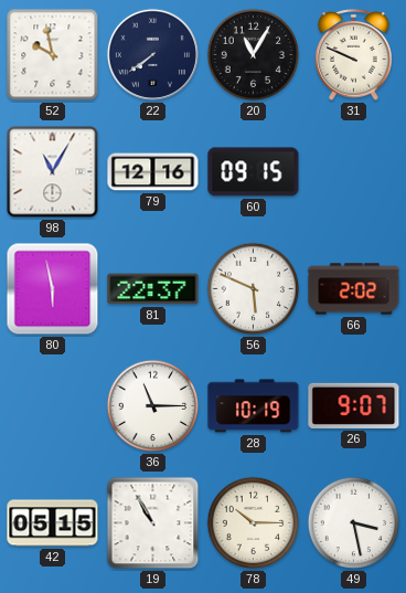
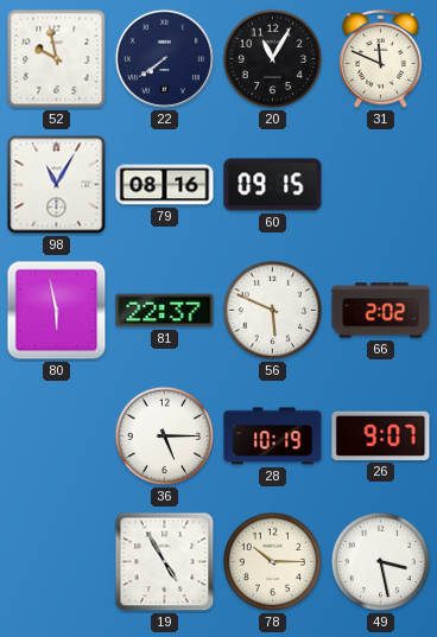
31: 9:49 -> 11:49 (381, 59)
79: 12:16 -> 08:16 (165, 185)
36: 11:15 -> 5:15 (165, 437)
42: 05:15 -> none (53, 523)
19: 10:55 -> 4:55 (165, 562)
